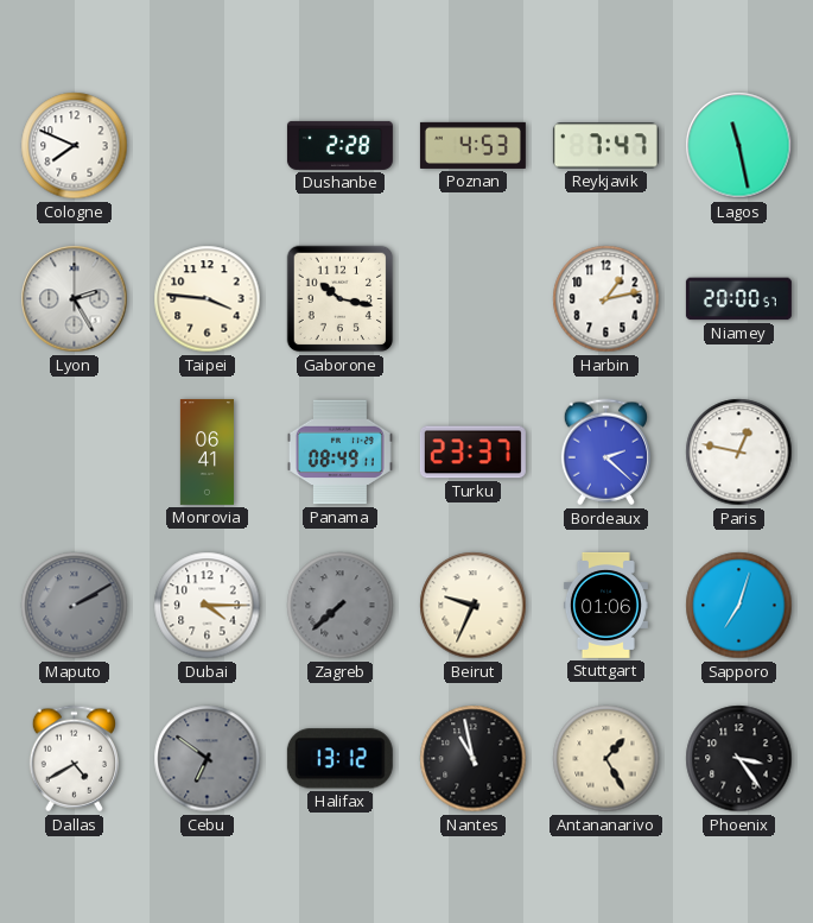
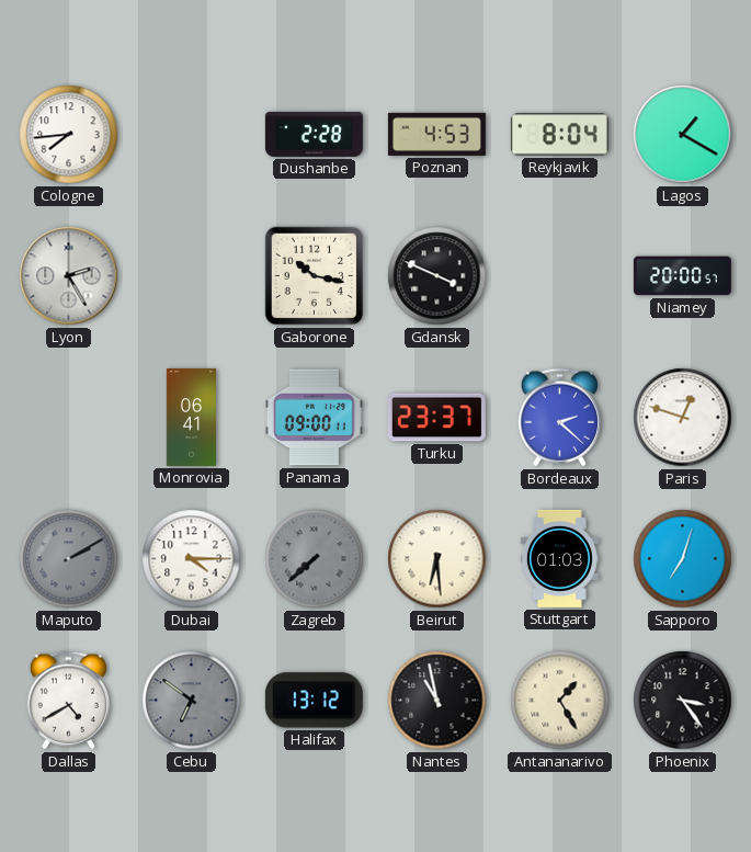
Cologne: 7:49 -> 7:44 (69, 135)
Reykjavik: 7:47 -> 8:04 (559, 135)
Lagos: 11:28 -> 1:20 (683, 135)
Taipei: 3:46 -> none (208, 299)
Gdansk: none -> 3:49 (437, 276)
Harbin: 1:13 -> none (606, 299)
Panama: 08:49 -> 09:00 (314, 418)
Paris: 12:47 -> 12:48 (683, 418)
Beirut: 9:34 -> 6:29 (437, 559)
Stuttgart: 01:06 -> 01:03 (559, 558)
